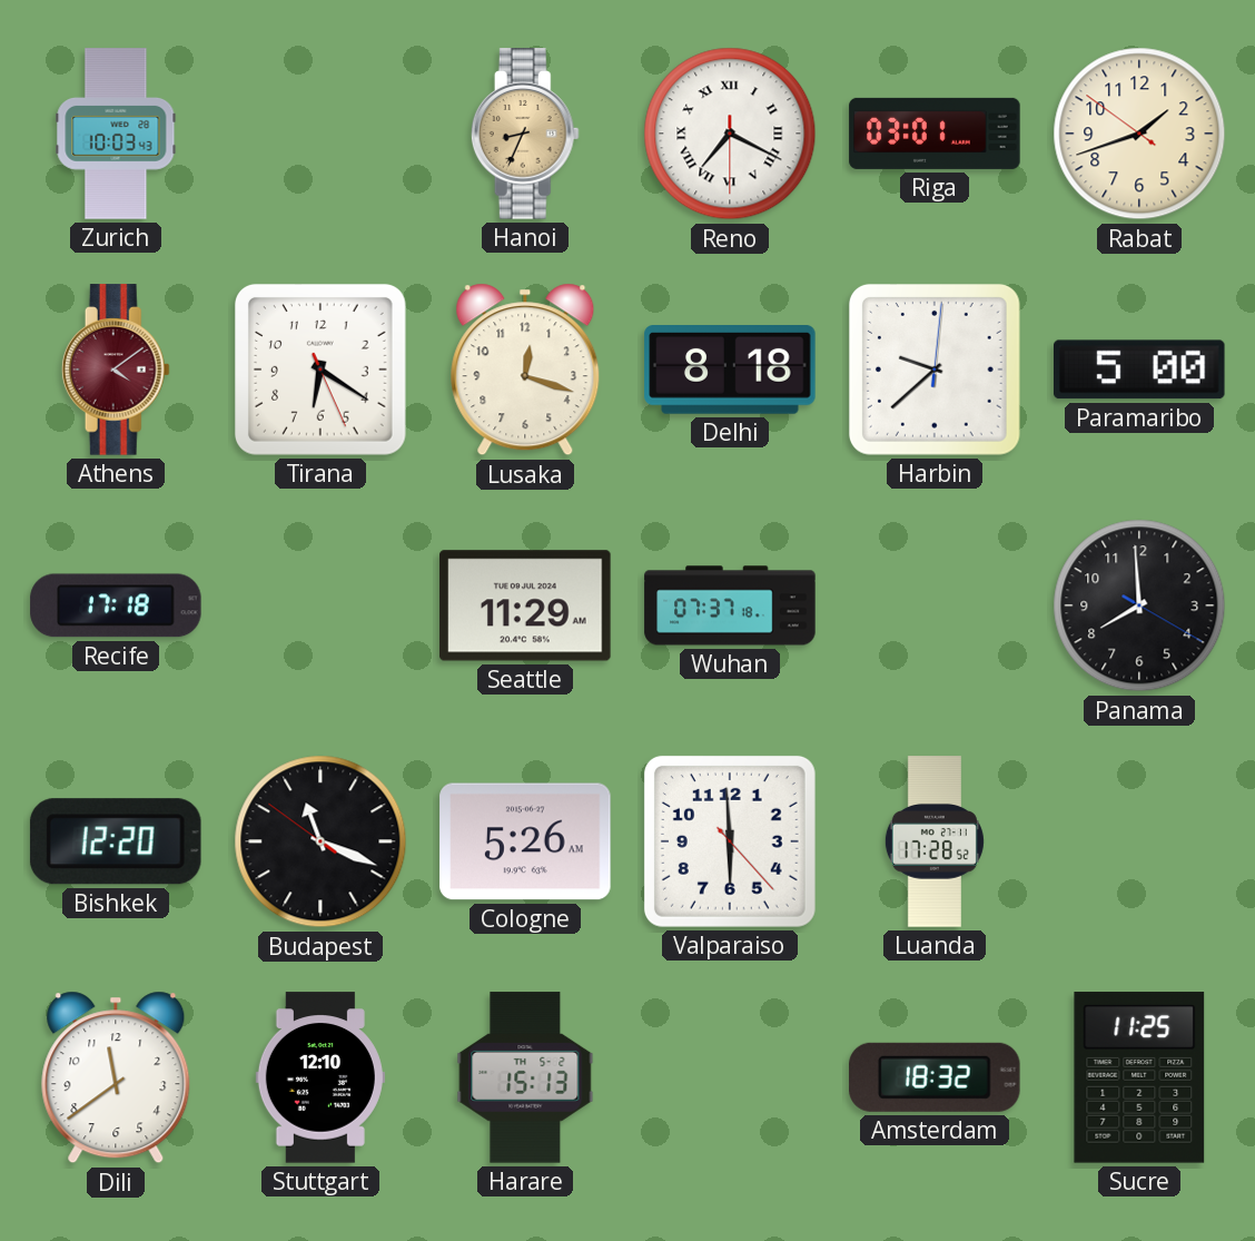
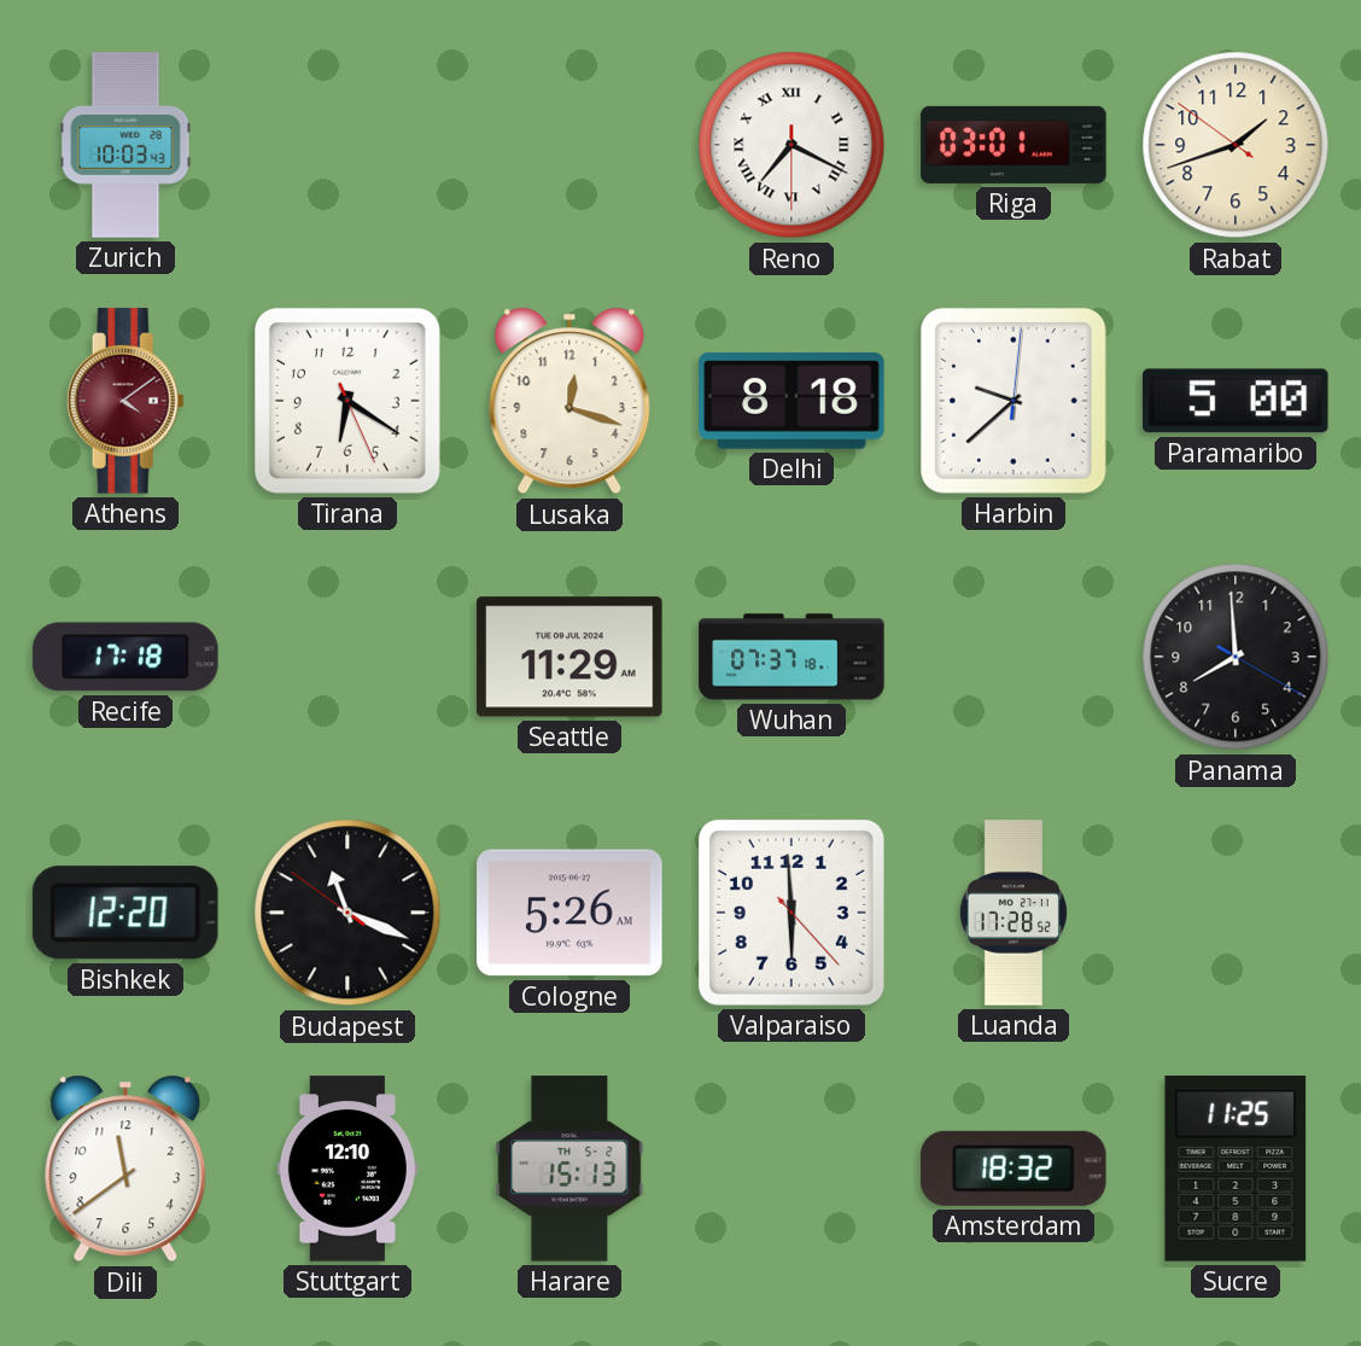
Hanoi: 8:34 -> none (525, 134)
